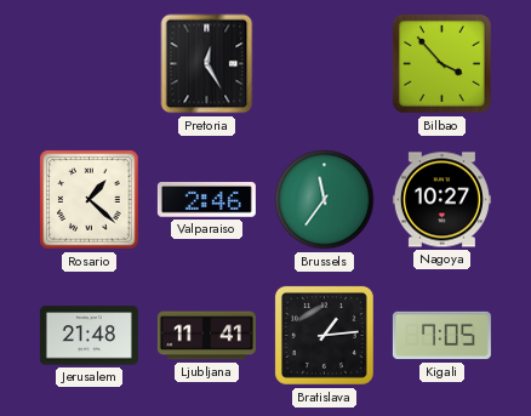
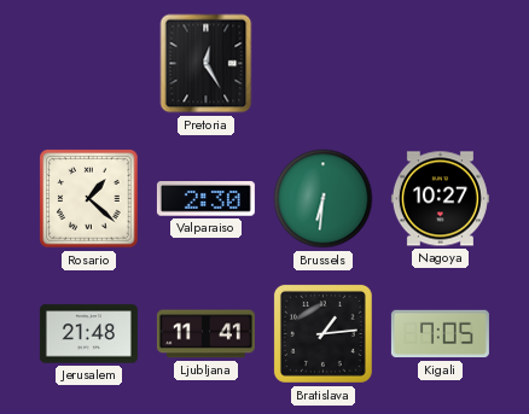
Bilbao: 3:53 -> none (441, 63)
Valparaiso: 2:46 -> 2:30 (205, 199)
Brussels: 11:36 -> 6:31 (324, 199)
